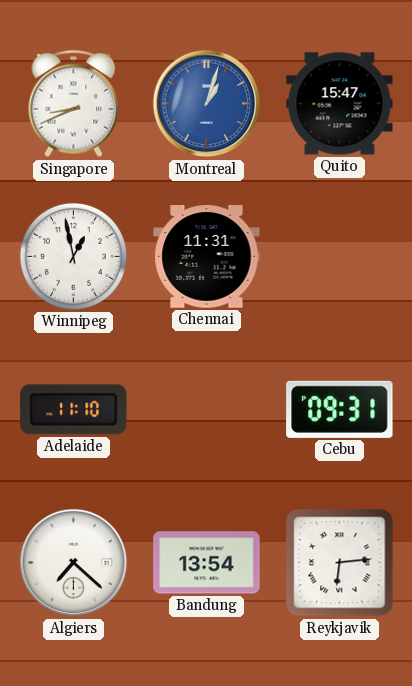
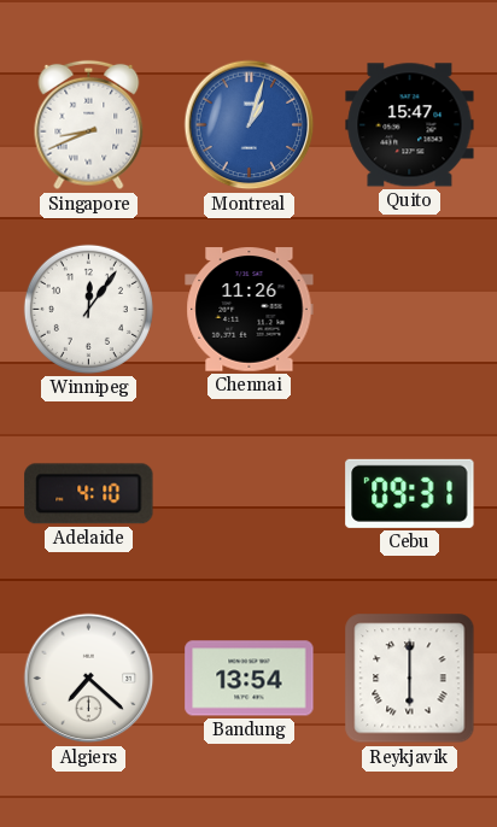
Winnipeg: 12:58 -> 12:06 (88, 309)
Chennai: 11:31 -> 11:26 (250, 310)
Adelaide: 11:10 -> 4:10 (89, 494)
Reykjavik: 6:14 -> 6:00 (410, 679)
